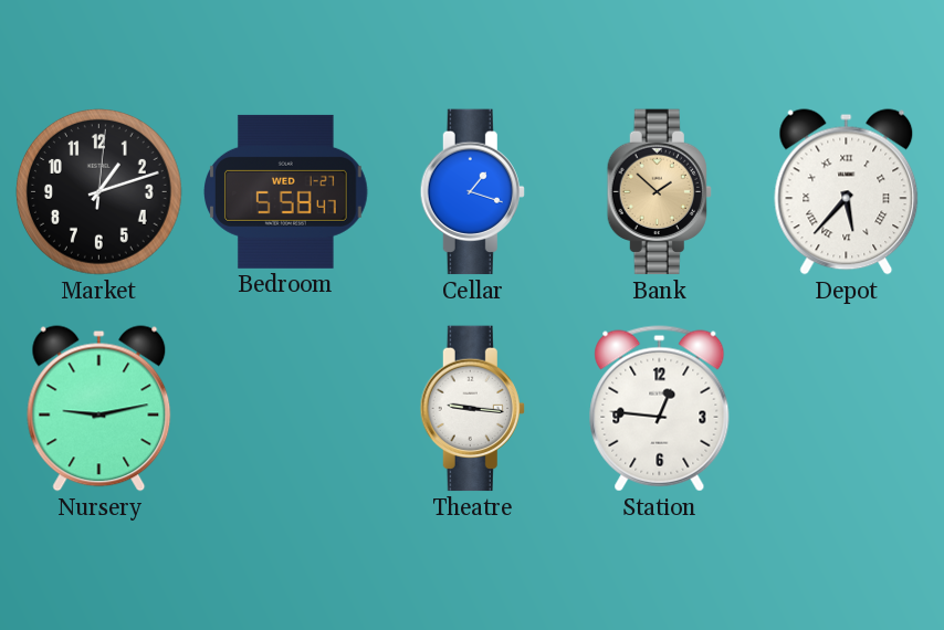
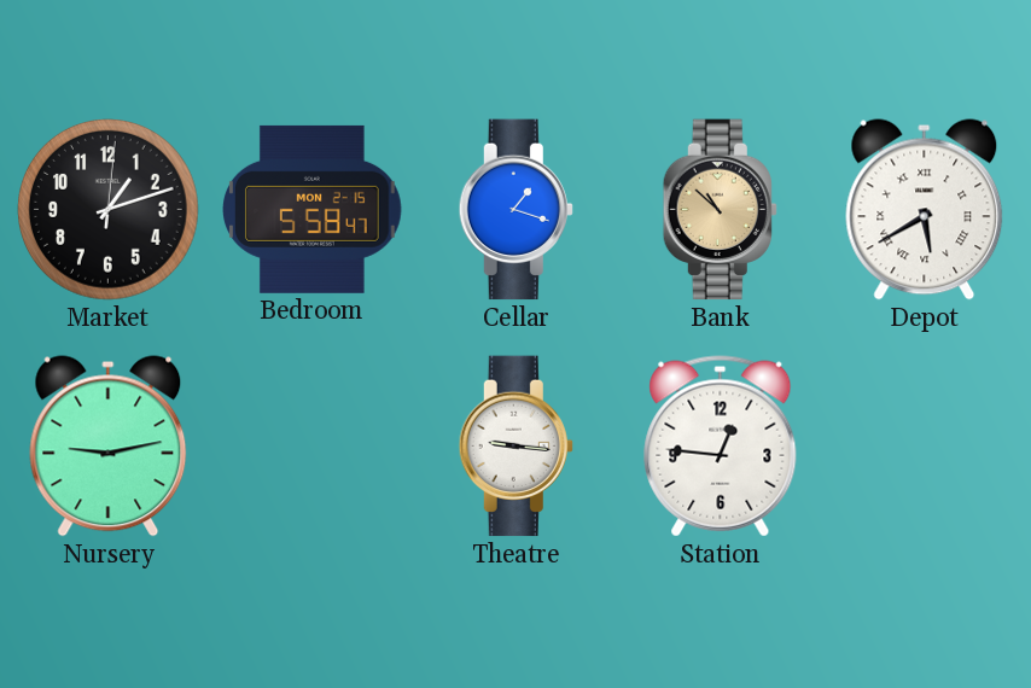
Bedroom date: WED 1-27 -> MON 2-15 (313, 209)
Bank: 1:52 -> 10:52 (720, 210)
Depot: 5:37 -> 5:40 (925, 210)
